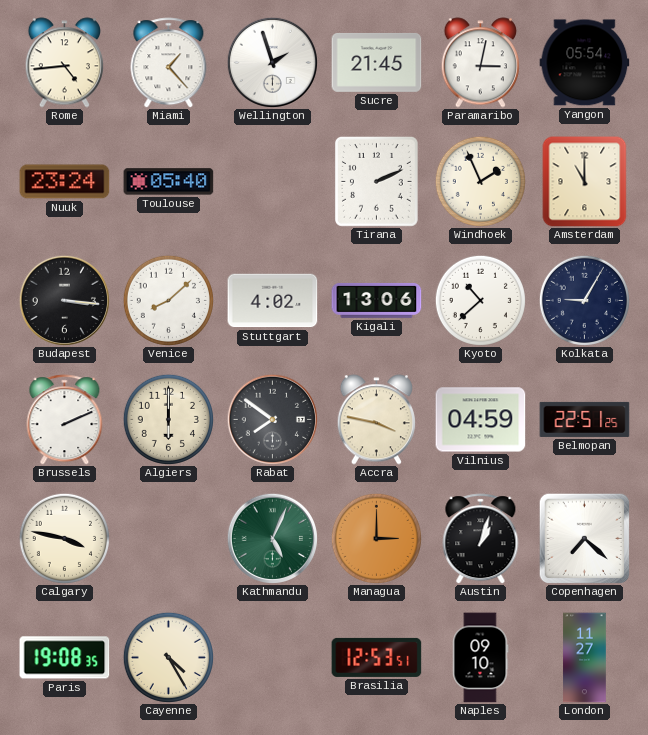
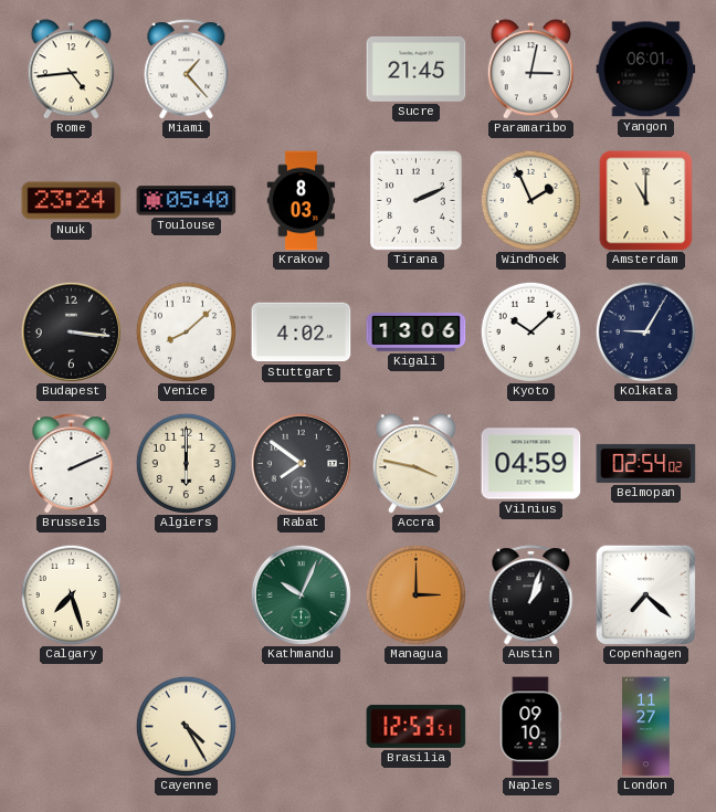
Wellington: 1:57 -> none (272, 62)
Yangon: 05:54 -> 06:01 (646, 70)
Krakow: none -> 8:03 (302, 201)
Kyoto: 10:38 -> 10:08 (530, 331)
Belmopan: 22:51 -> 02:54 (646, 463)
Calgary: 3:47 -> 7:27 (71, 594)
Kathmandu: 5:04 -> 10:04 (301, 594)
Paris: 19:08 -> none (65, 658)
